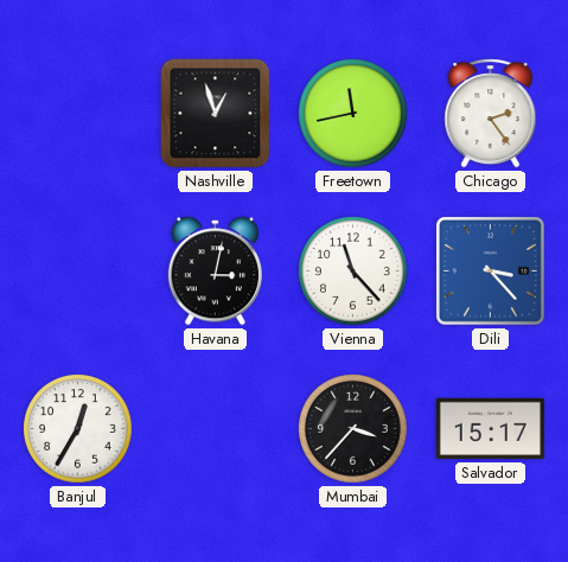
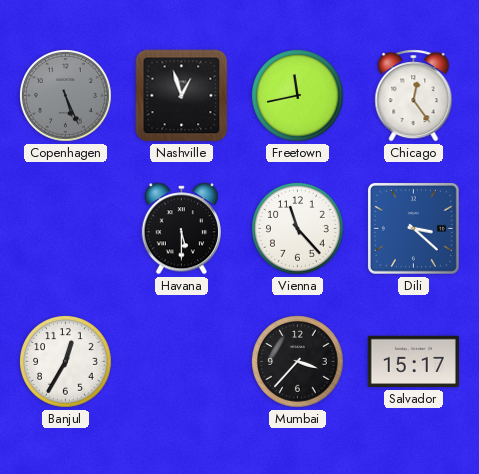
Copenhagen: none -> 5:26 (66, 96)
Chicago: 2:24 -> 12:24 (414, 96)
Havana: 3:02 -> 5:30 (181, 229)
Dili: 3:23 -> 3:22 (413, 228)
